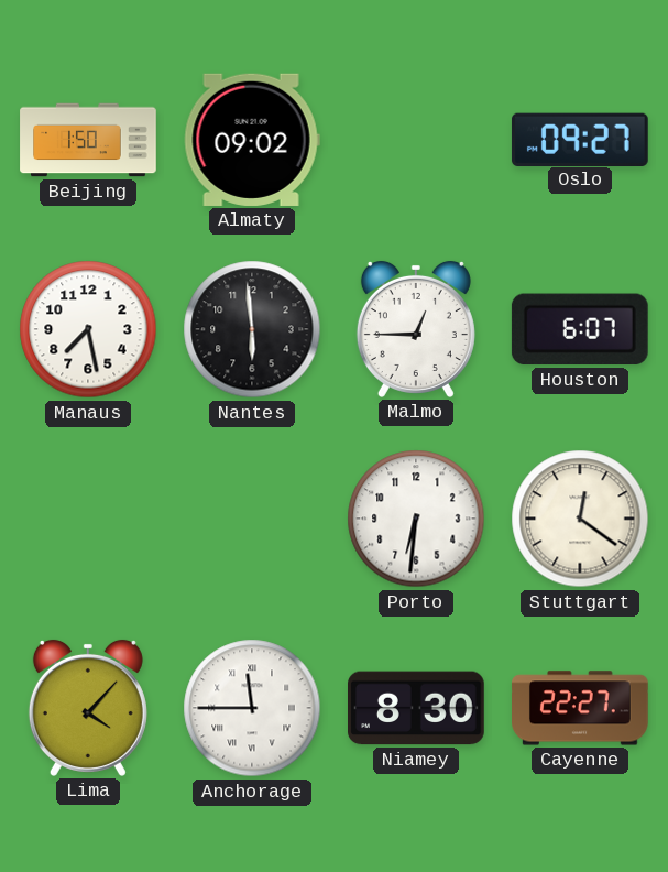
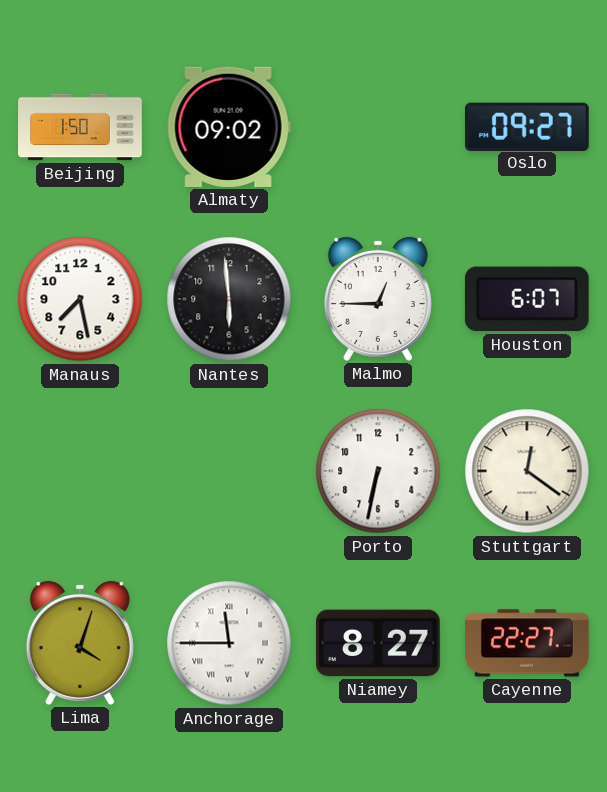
Porto: 6:31 -> 6:32 (378, 471)
Lima: 4:07 -> 4:03 (80, 643)
Niamey: 8:30 -> 8:27 (379, 643)
